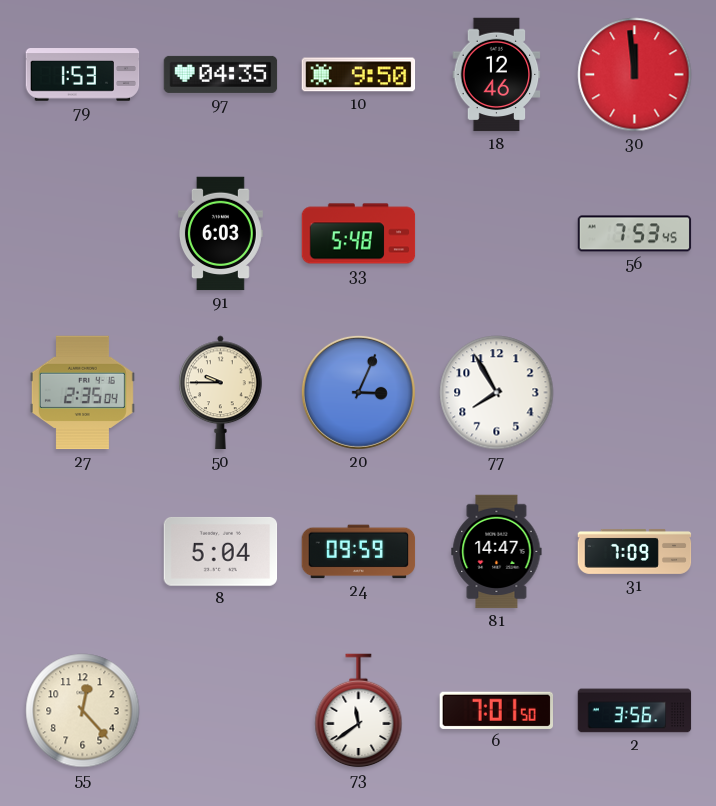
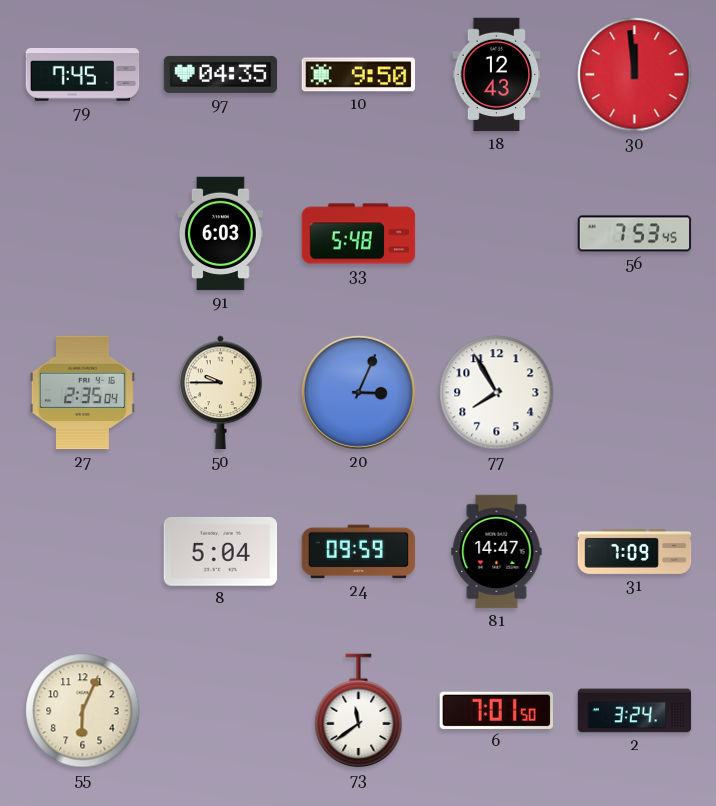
79: 1:53 -> 7:45 (83, 75)
18: 12:46 -> 12:43 (497, 75)
55: 12:23 -> 6:04 (83, 711)
2: 3:56 -> 3:24 (635, 711)
